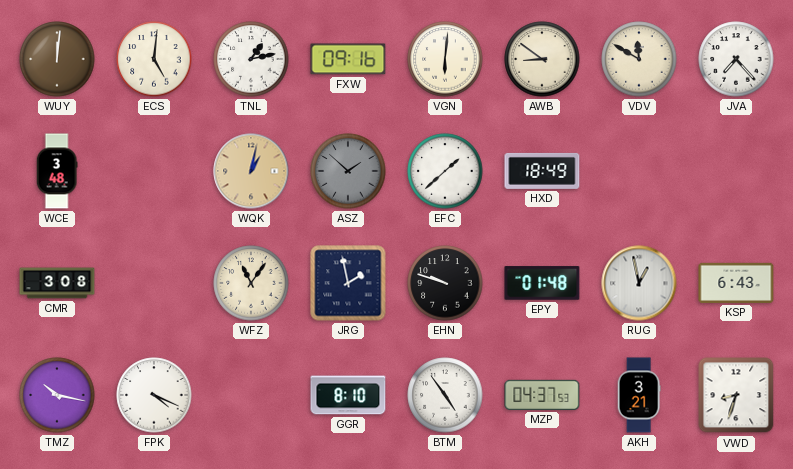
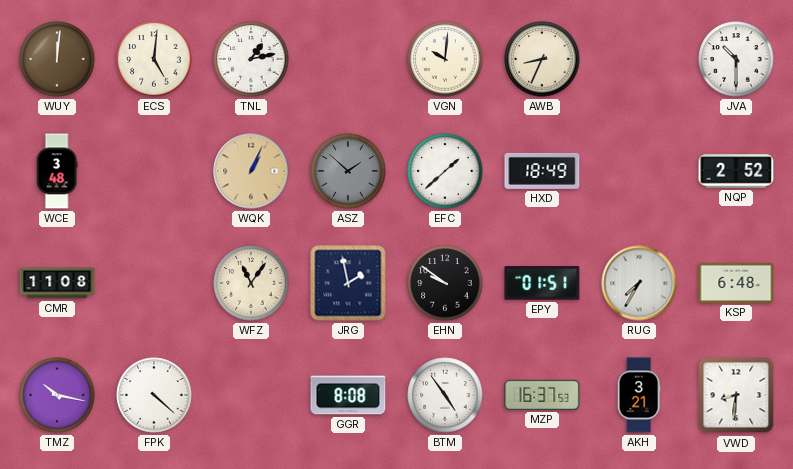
FXW: 09:16 -> none (348, 59)
VGN: 6:01 -> 10:01 (445, 59)
AWB: 8:51 -> 8:34 (542, 59)
VDV: 11:50 -> none (639, 59)
JVA: 7:23 -> 10:30 (736, 59)
WQK: 1:02 -> 1:04 (251, 171)
NQP: none -> 2:52 (736, 171)
CMR: 3:08 -> 11:08 (57, 283)
EHN: 9:48 -> 9:51 (445, 283)
EPY: 01:48 -> 01:51 (542, 283)
RUG: 12:58 -> 7:35 (639, 283)
KSP: 6:43 -> 6:48 (736, 283)
FPK: 4:19 -> 4:22 (154, 395)
GGR: 8:10 -> 8:08 (348, 395)
MZP: 04:37 -> 16:37 (542, 395)
VWD: 8:33 -> 8:31 (736, 395)
